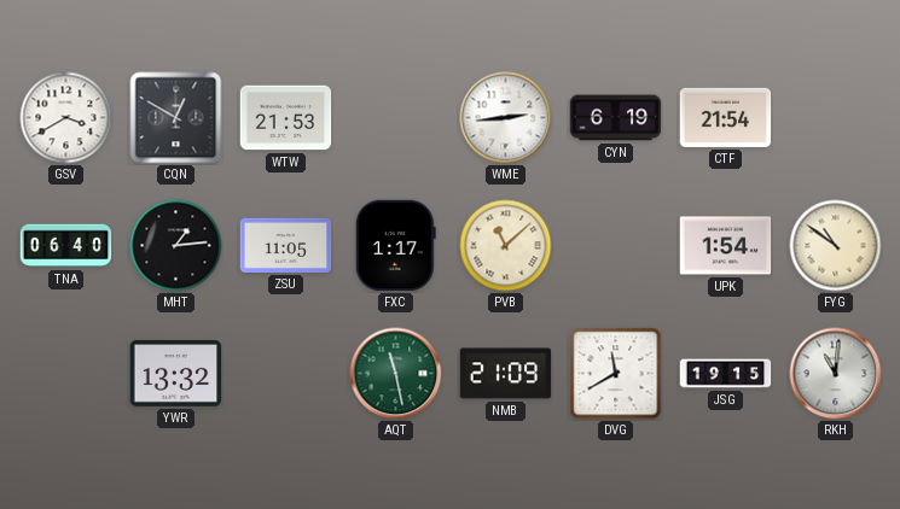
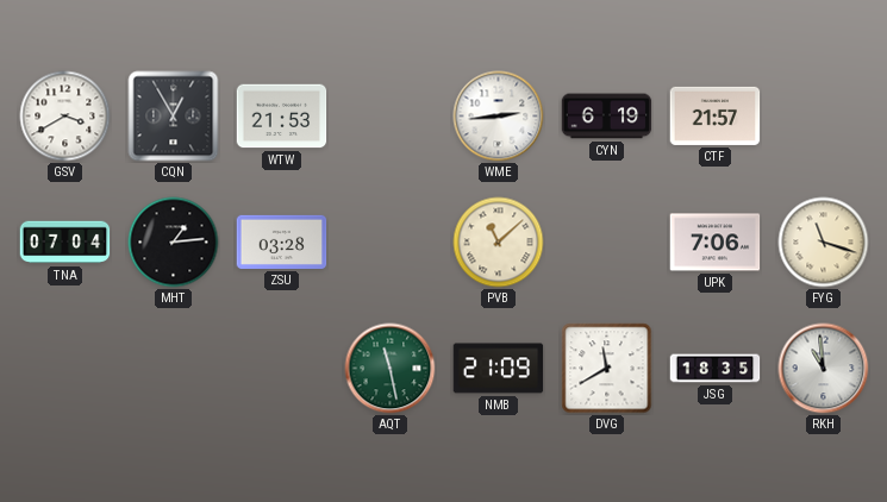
CQN: 12:50 -> 12:55 (174, 117)
CTF: 21:54 -> 21:57 (716, 115)
TNA: 06:40 -> 07:04 (65, 243)
ZSU: 11:05 -> 03:28 (282, 241)
FXC: 1:17 -> none (395, 246)
UPK: 1:54 -> 7:06 (716, 243)
FYG: 10:51 -> 11:18 (824, 243)
YWR: 13:32 -> none (176, 373)
JSG: 19:15 -> 18:35 (716, 369)
RKH: 11:01 -> 10:59 (824, 369)
